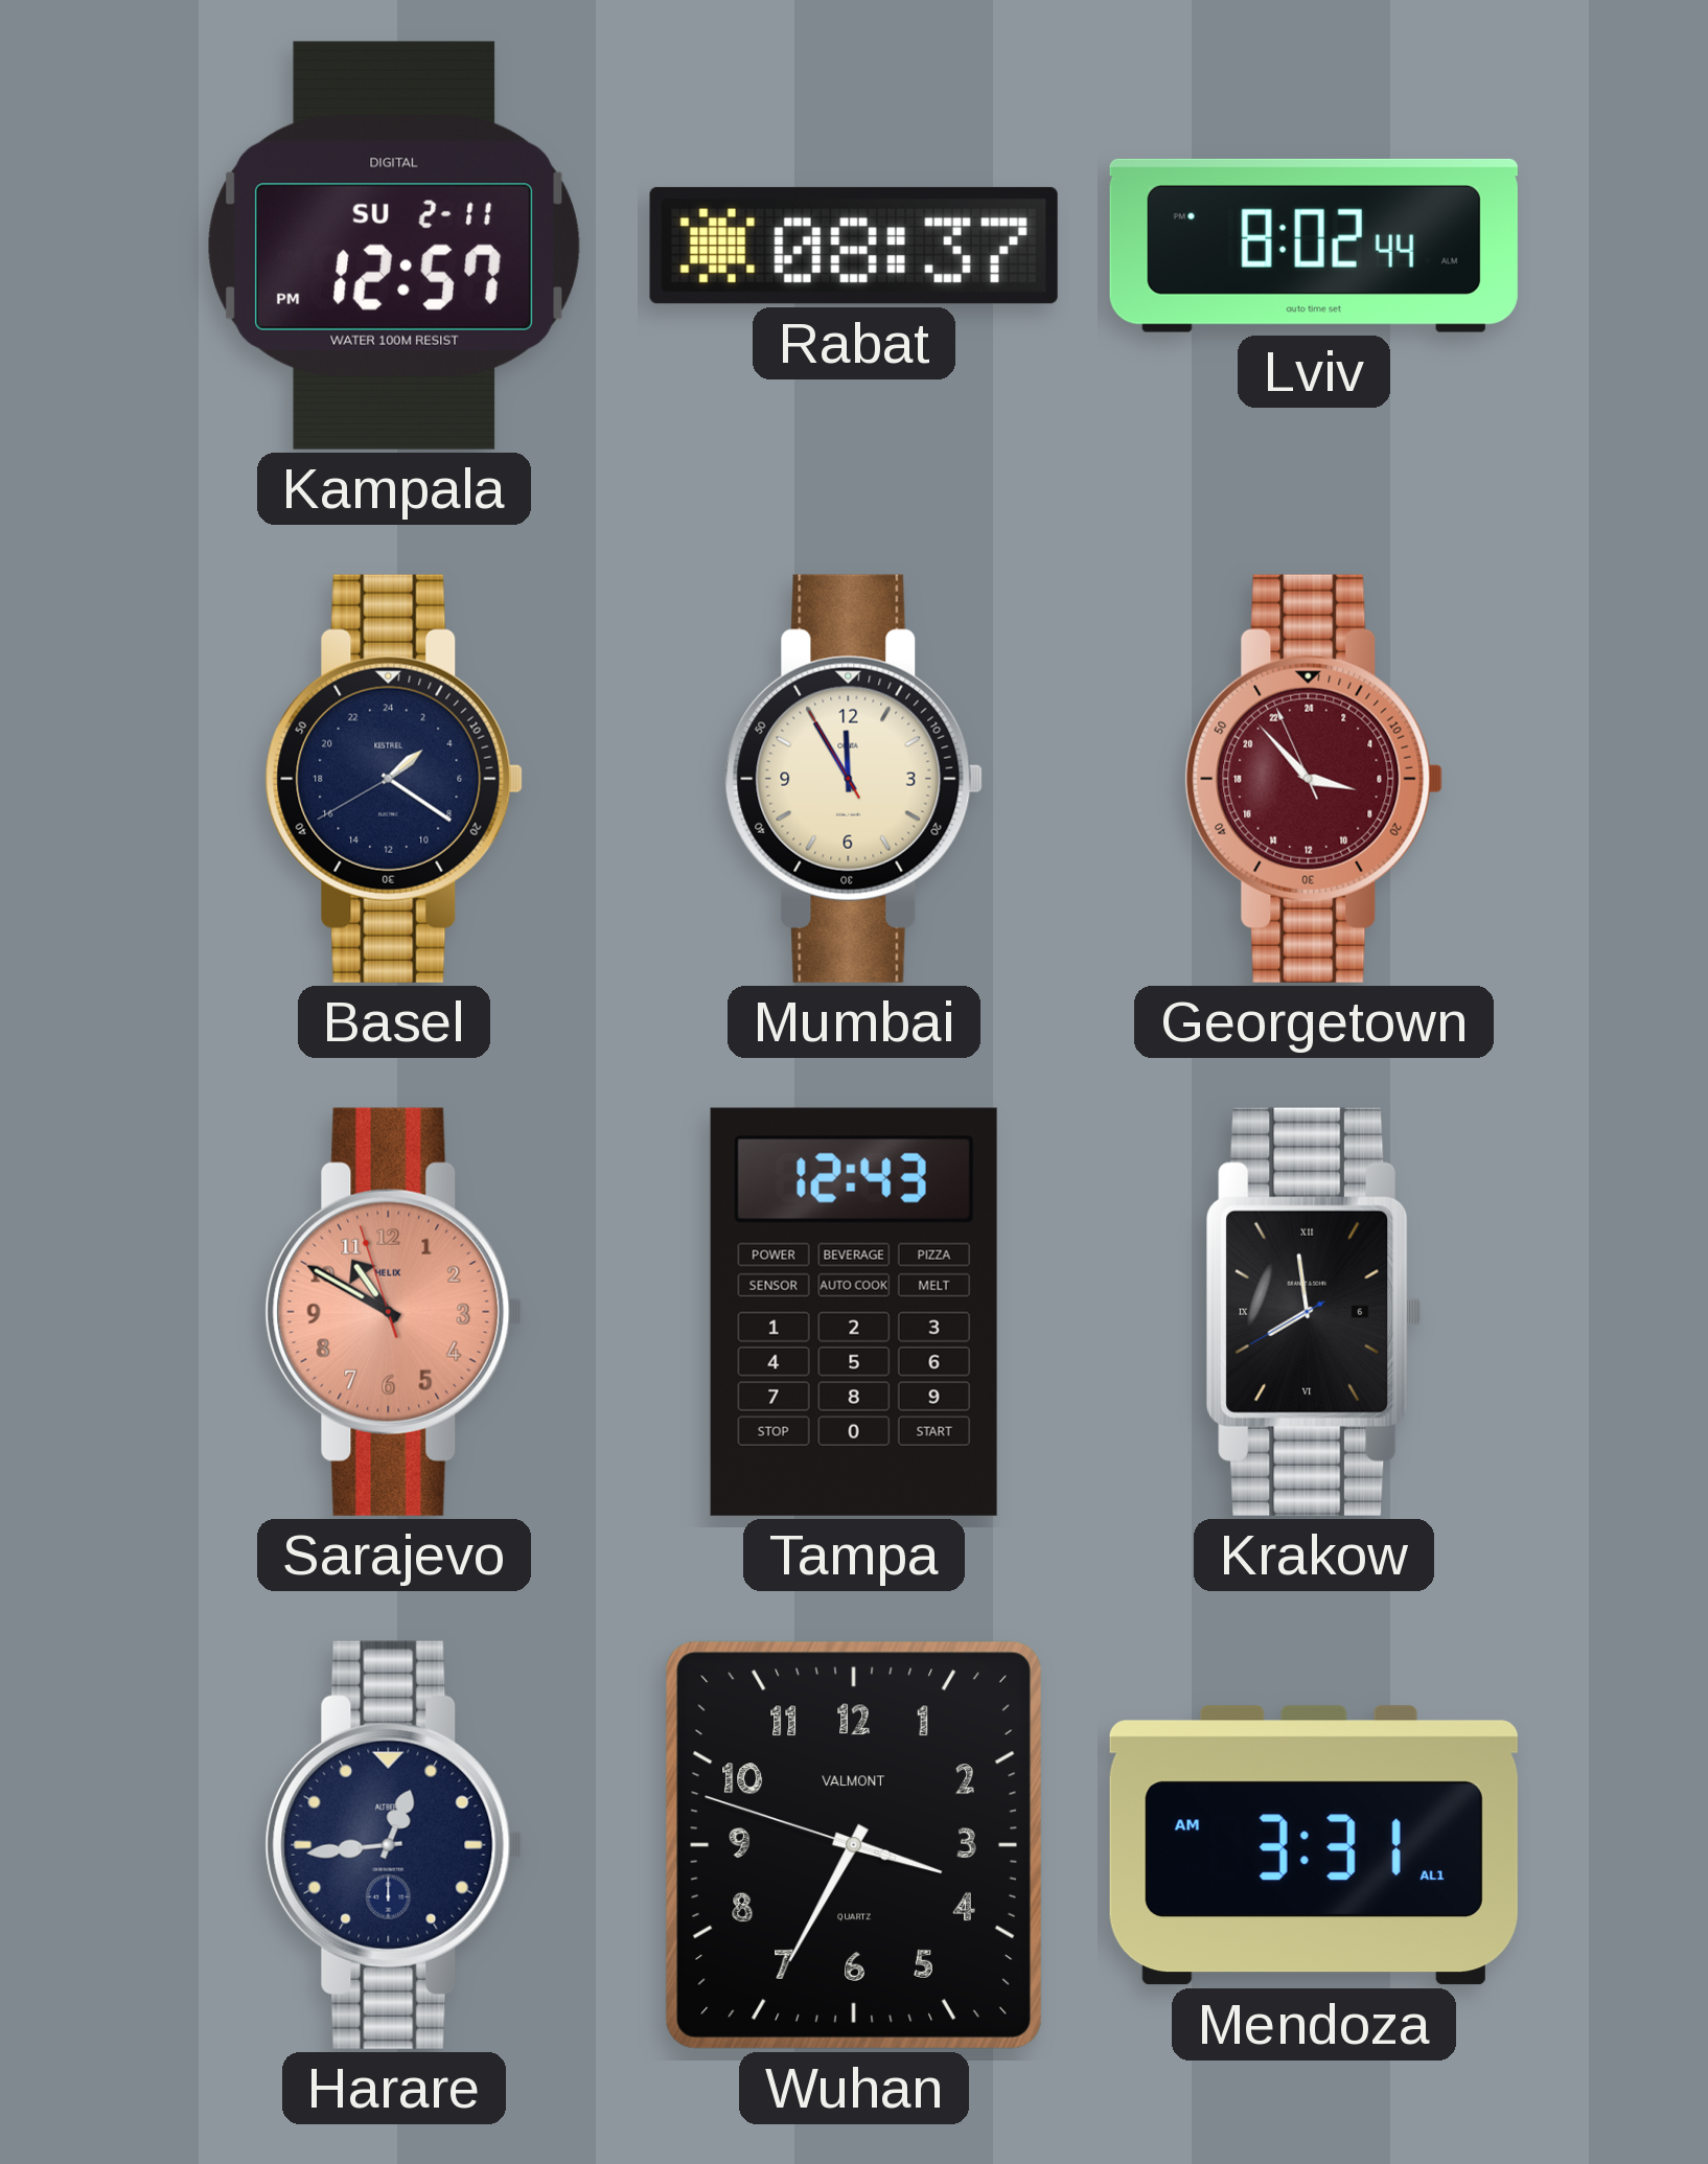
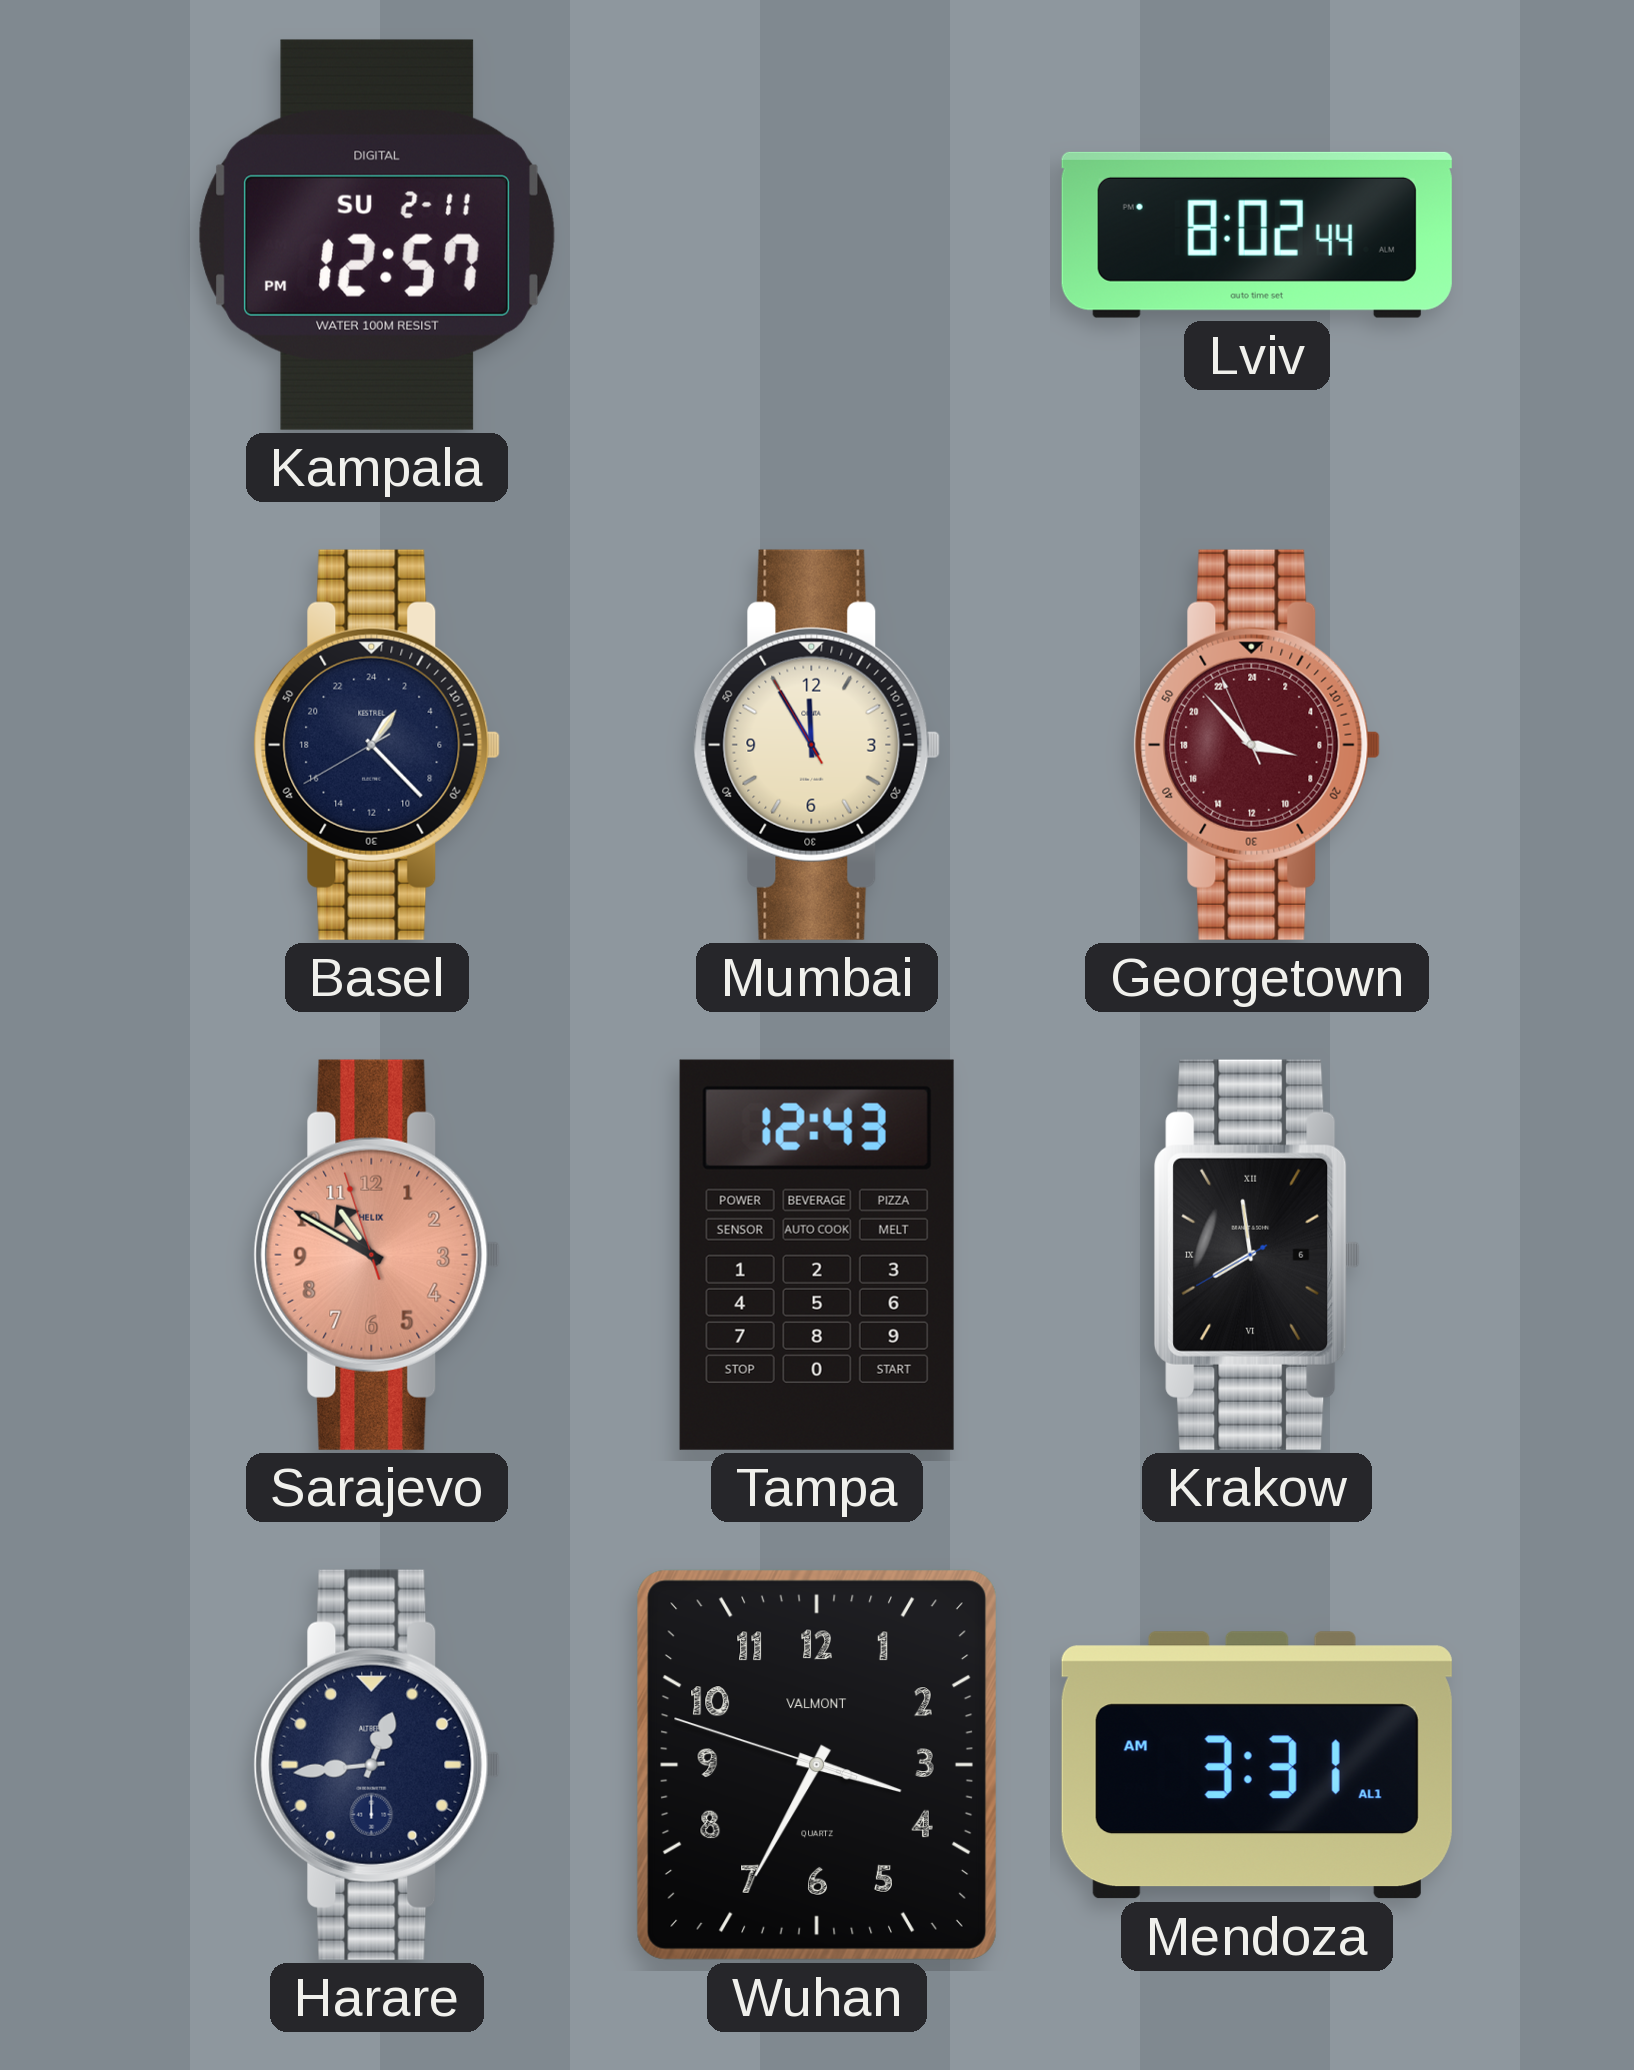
Rabat: 08:37 -> none (854, 246)
Basel: 3:20 -> 2:22 (377, 745)
